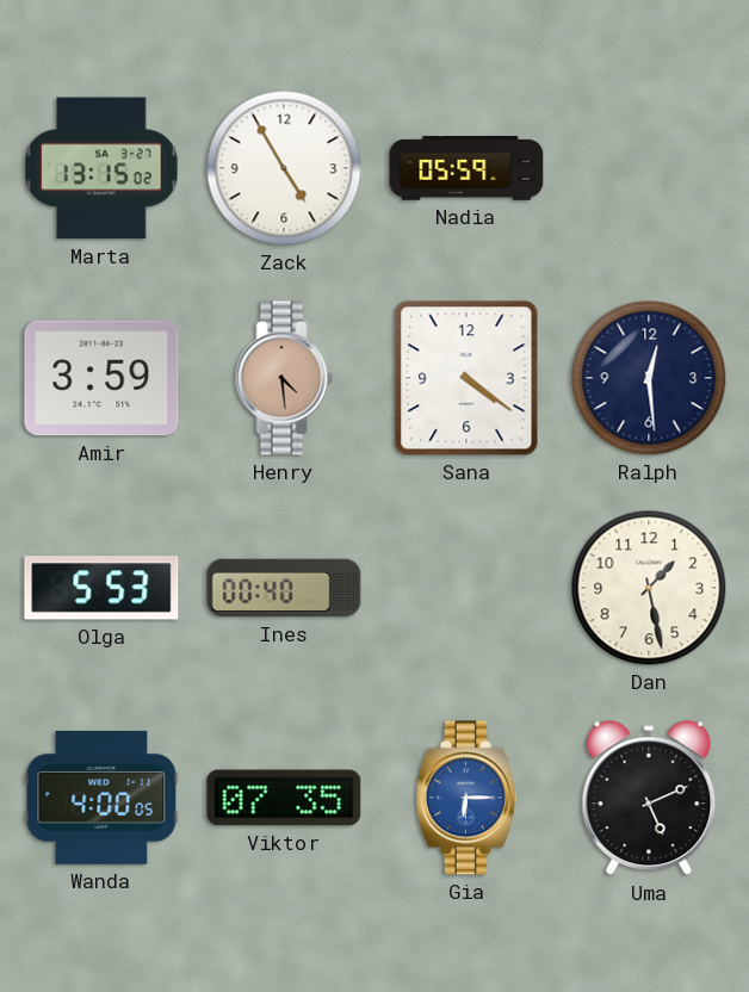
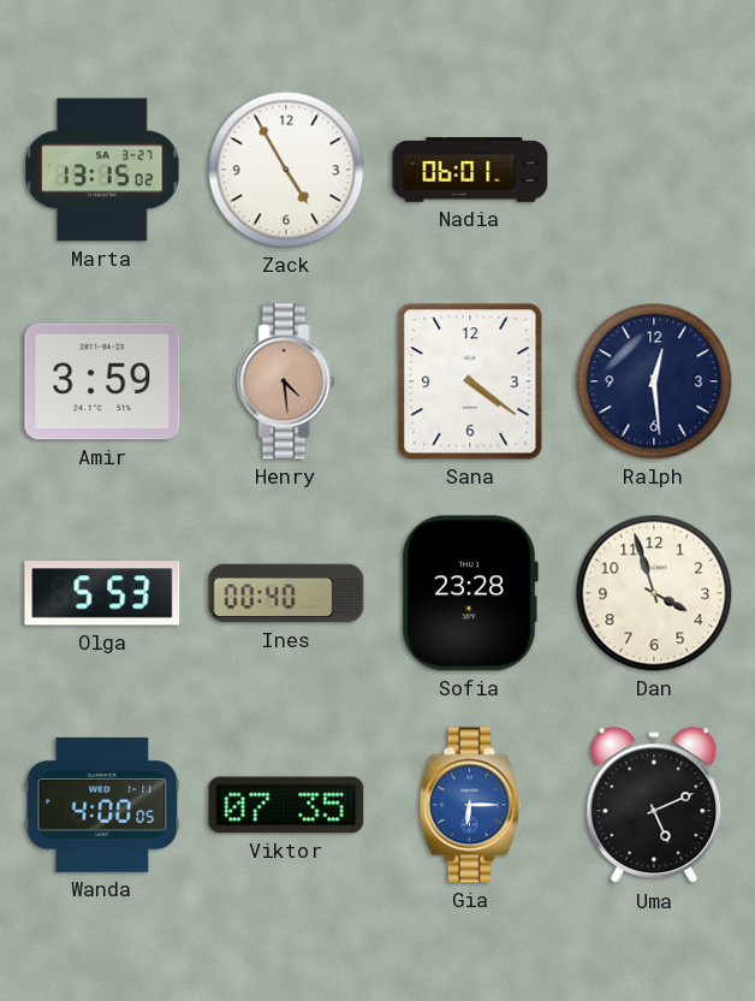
Nadia: 05:59 -> 06:01 (470, 170)
Sofia: none -> 23:28 (470, 593)
Dan: 1:28 -> 3:57 (654, 593)
